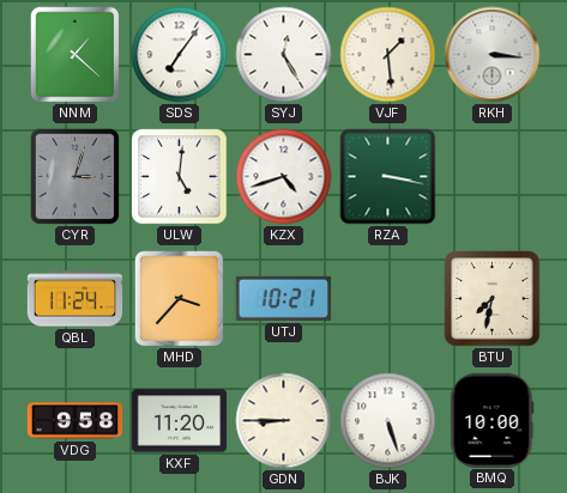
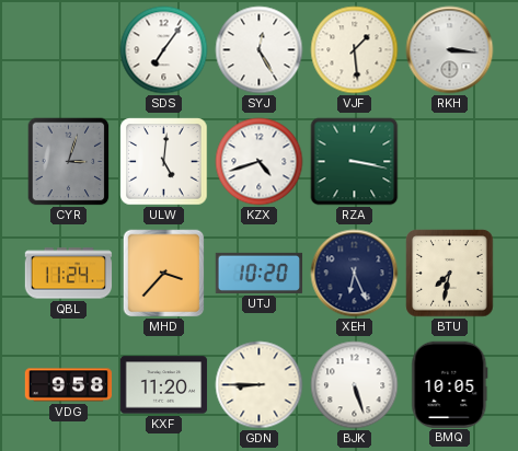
NNM: 1:22 -> none (76, 55)
UTJ: 10:21 -> 10:20 (260, 273)
XEH: none -> 6:26 (355, 274)
BMQ: 10:00 -> 10:05 (450, 384)
